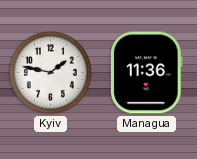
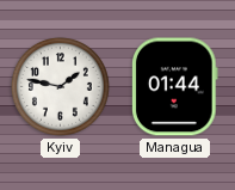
Managua: 11:36 -> 01:44 (175, 87)
